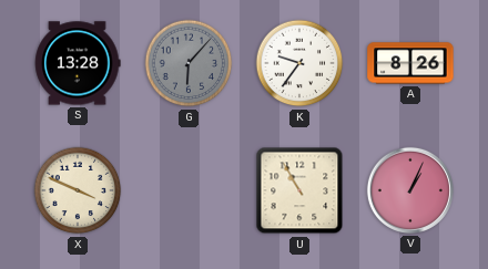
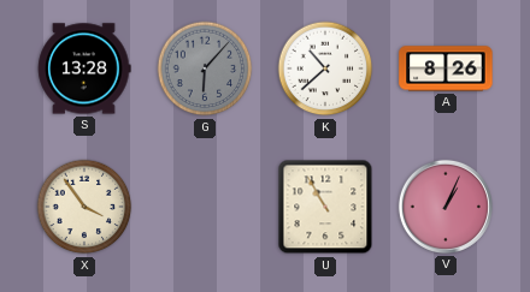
K: 9:36 -> 10:38 (325, 68)
X: 3:49 -> 3:54 (84, 207)
